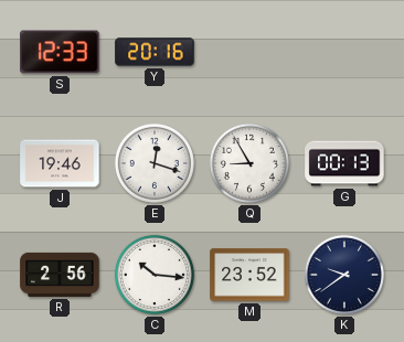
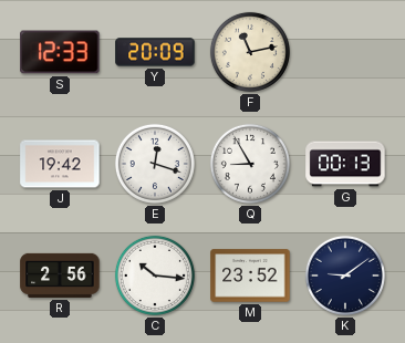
Y: 20:16 -> 20:09 (155, 52)
F: none -> 11:13 (250, 52)
J: 19:46 -> 19:42 (60, 164)
K: 9:39 -> 9:09 (345, 276)
